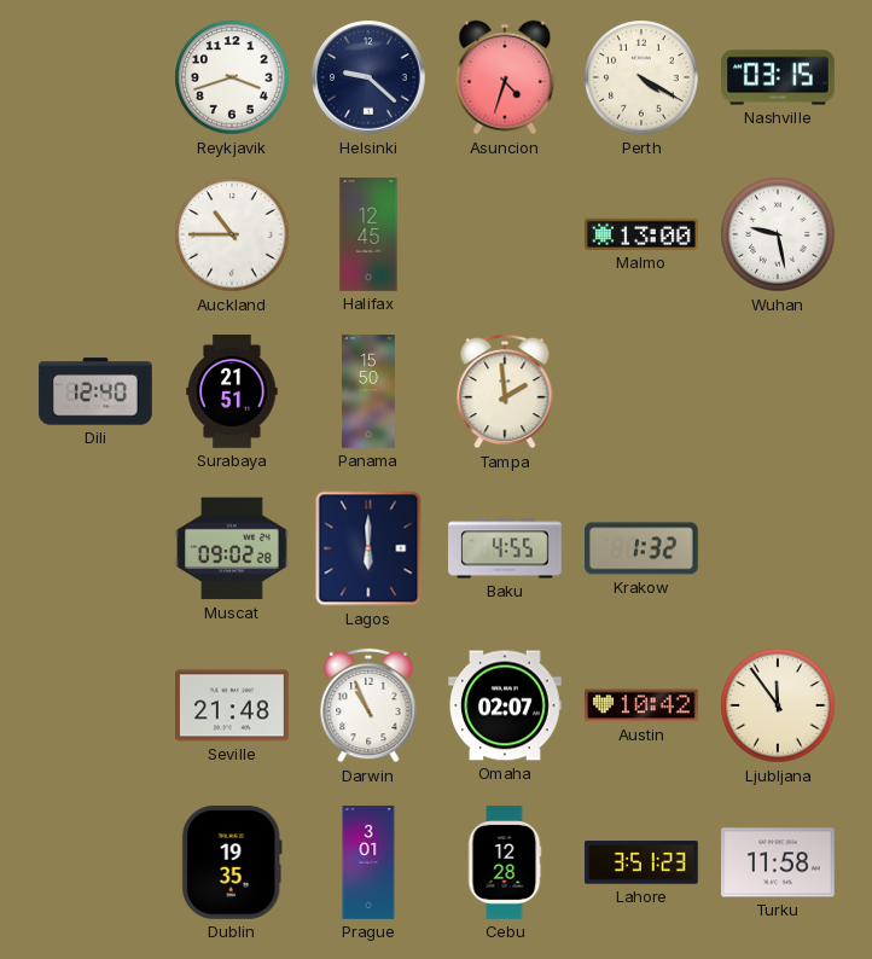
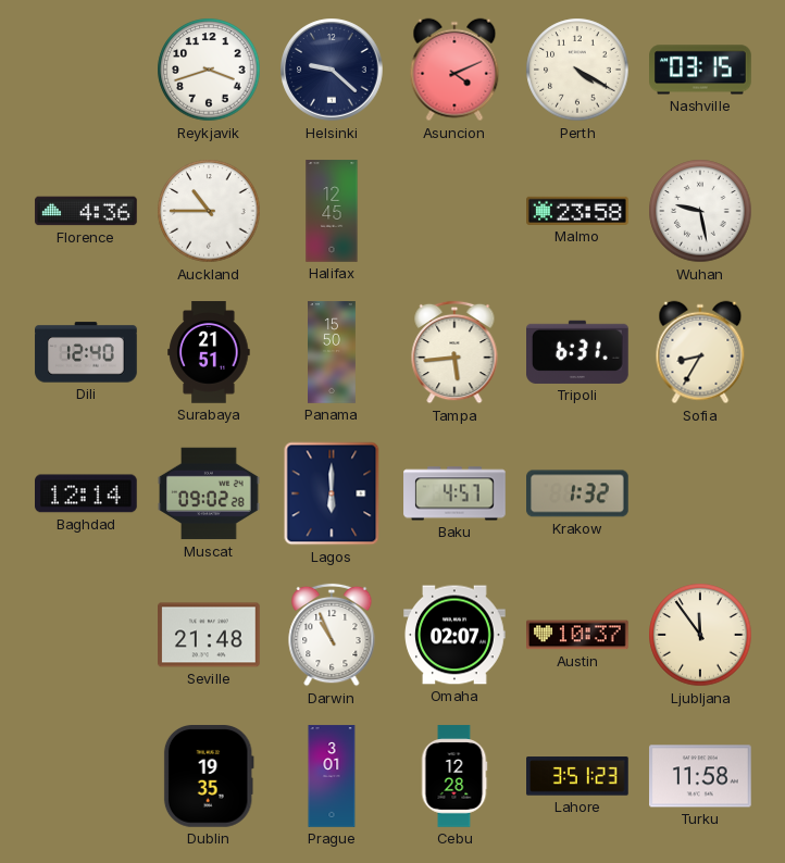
Asuncion: 4:33 -> 4:11 (454, 70)
Florence: none -> 4:36 (86, 211)
Malmo: 13:00 -> 23:58 (577, 211)
Tampa: 1:59 -> 5:44 (454, 352)
Tripoli: none -> 6:31 (578, 352)
Sofia: none -> 8:35 (700, 352)
Baghdad: none -> 12:14 (87, 493)
Baku: 4:55 -> 4:57 (454, 493)
Austin: 10:42 -> 10:37 (578, 635)
